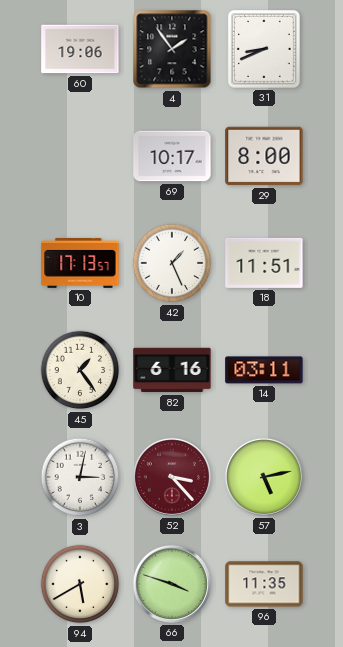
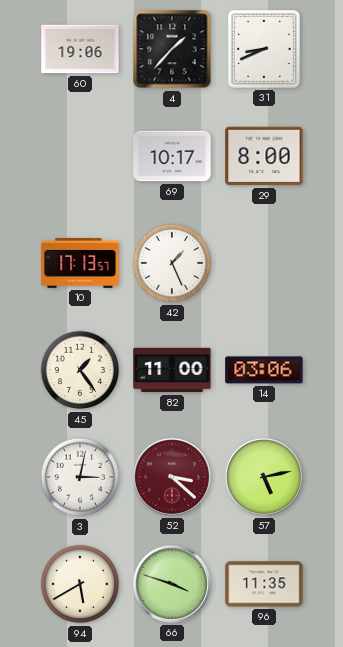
4: 1:54 -> 1:37 (172, 49)
18: 11:51 -> none (264, 263)
82: 6:16 -> 11:00 (172, 370)
14: 03:11 -> 03:06 (264, 370)
52: 3:23 -> 3:22 (172, 477)
